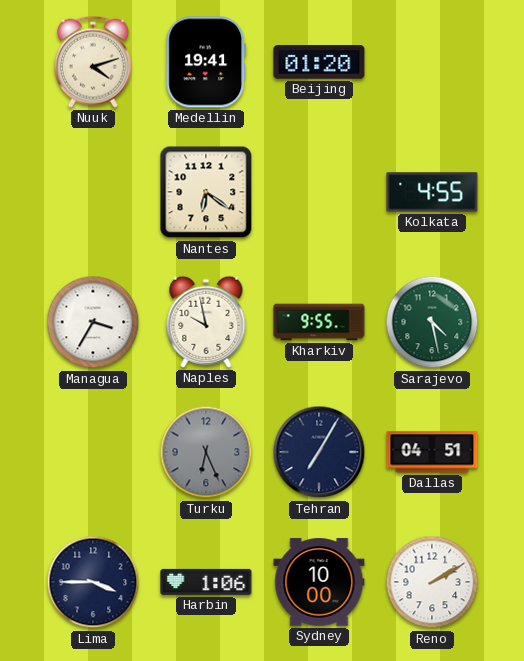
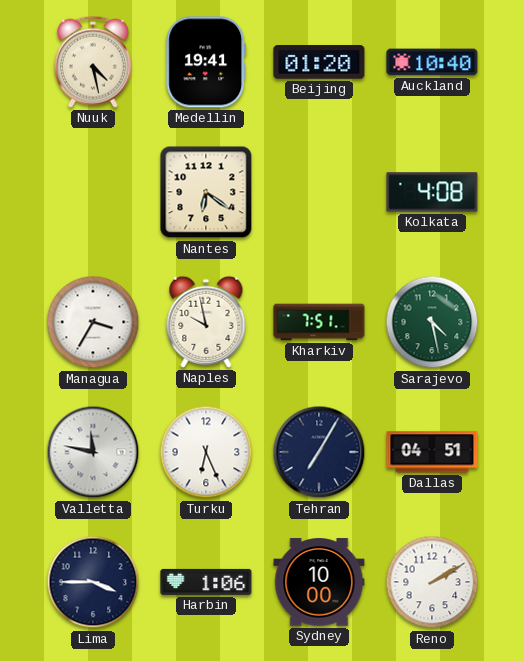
Nuuk: 4:12 -> 4:28 (93, 62)
Auckland: none -> 10:40 (432, 62)
Kolkata: 4:55 -> 4:08 (432, 192)
Kharkiv: 9:55 -> 7:51 (319, 322)
Valletta: none -> 11:47 (93, 452)
Turku dial: grey -> white (206, 452)
